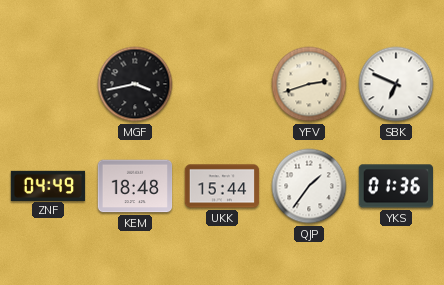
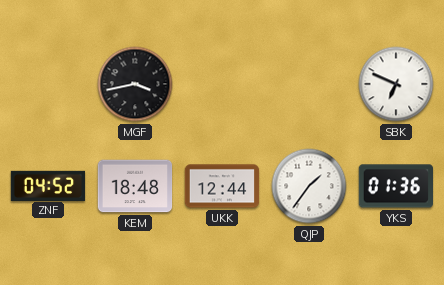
YFV: 2:42 -> none (309, 84)
ZNF: 04:49 -> 04:52 (48, 185)
UKK: 15:44 -> 12:44 (222, 186)
